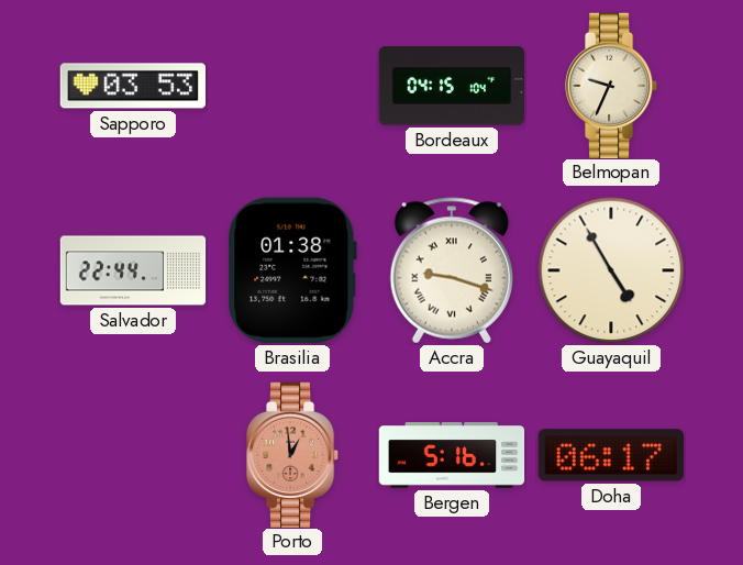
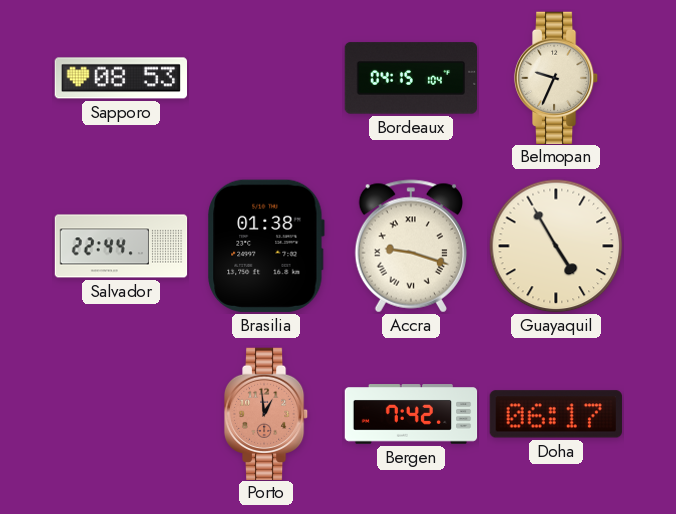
Sapporo: 03:53 -> 08:53 (120, 78)
Bergen: 5:16 -> 7:42 (411, 414)
